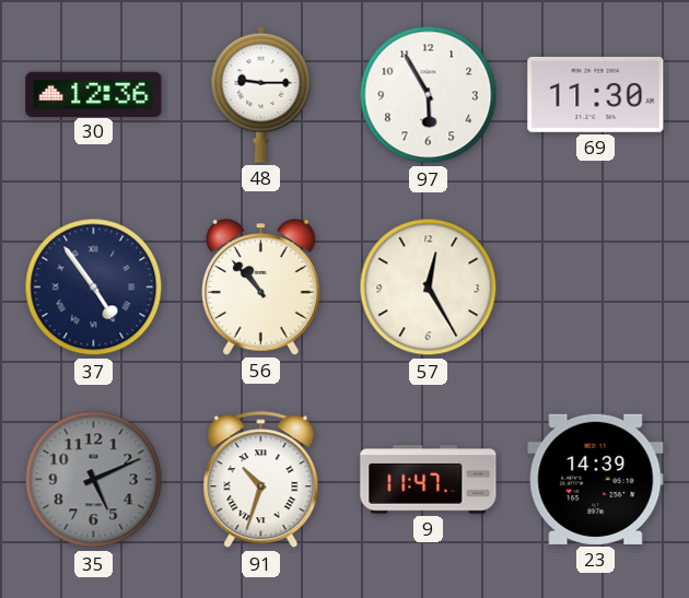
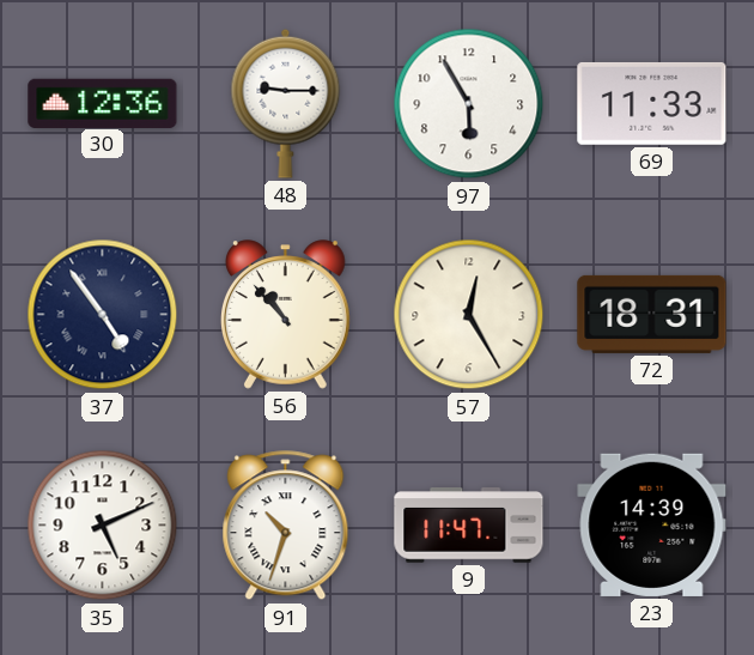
69: 11:30 -> 11:33 (652, 104)
72: none -> 18:31 (652, 314)
35 dial: grey -> white (103, 526)
